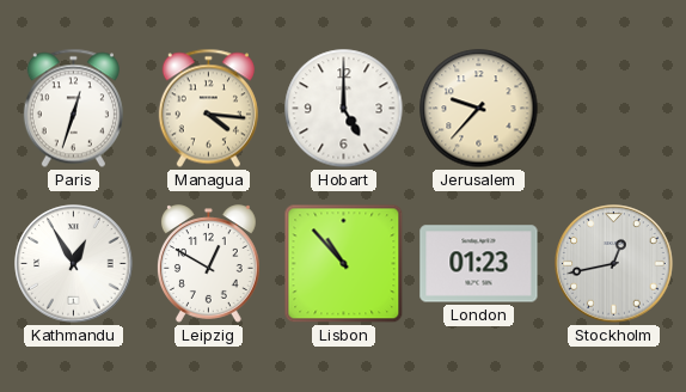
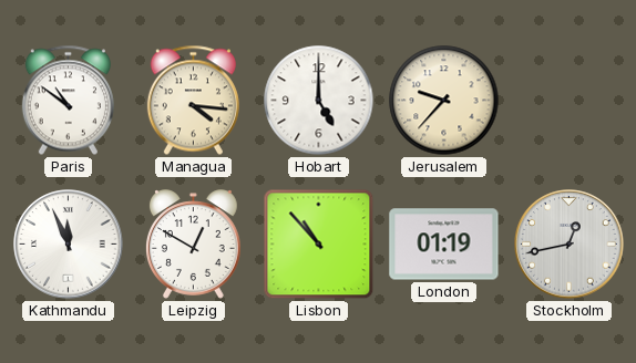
Paris: 12:33 -> 10:51 (68, 101)
Kathmandu: 12:55 -> 11:56 (69, 245)
London: 01:23 -> 01:19 (444, 245)
